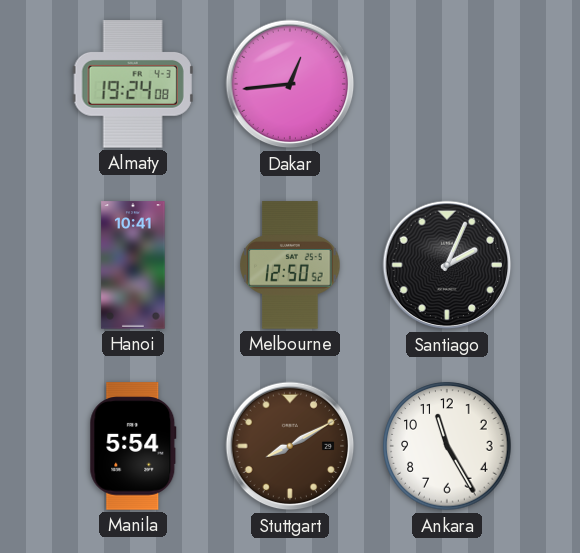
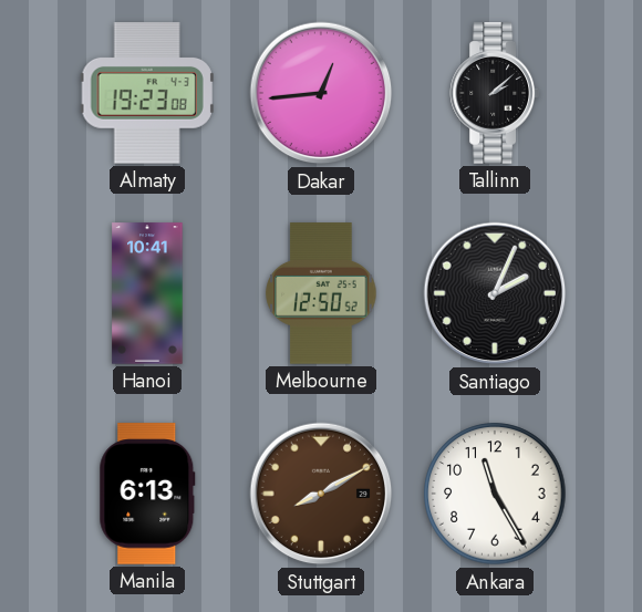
Almaty: 19:24 -> 19:23 (147, 93)
Tallinn: none -> 2:08 (494, 93)
Manila: 5:54 -> 6:13 (147, 494)
